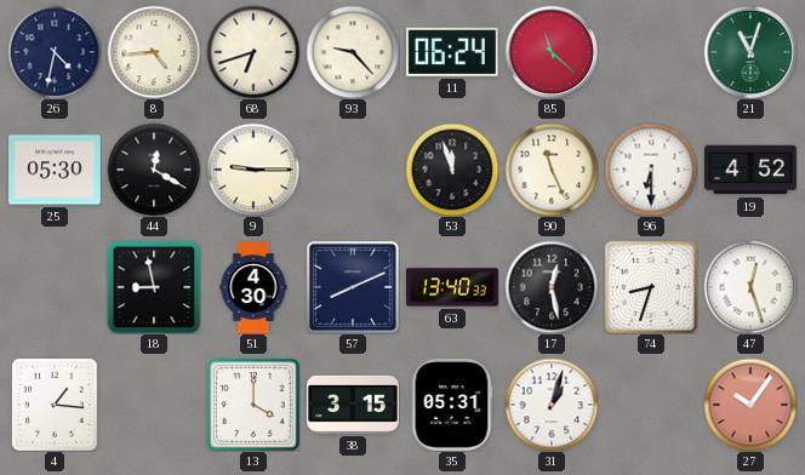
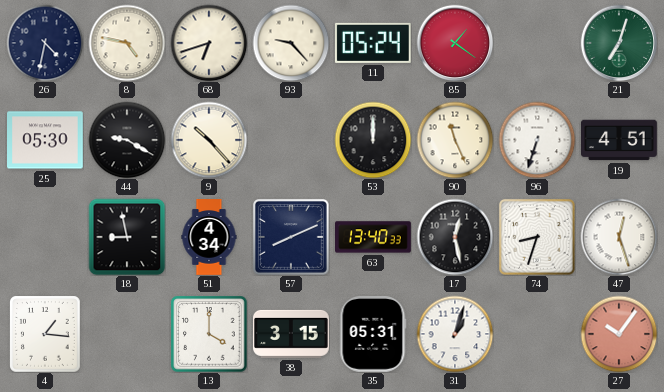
8: 4:44 -> 4:47 (127, 43)
11: 06:24 -> 05:24 (373, 43)
85: 11:22 -> 1:21 (455, 43)
21: 11:03 -> 7:03 (619, 43)
44: 12:20 -> 9:20 (127, 140)
9: 9:15 -> 10:23 (209, 140)
53: 11:57 -> 12:00 (373, 140)
96: 6:30 -> 6:33 (537, 140)
19: 4:52 -> 4:51 (619, 140)
51: 4:30 -> 4:34 (209, 237)
